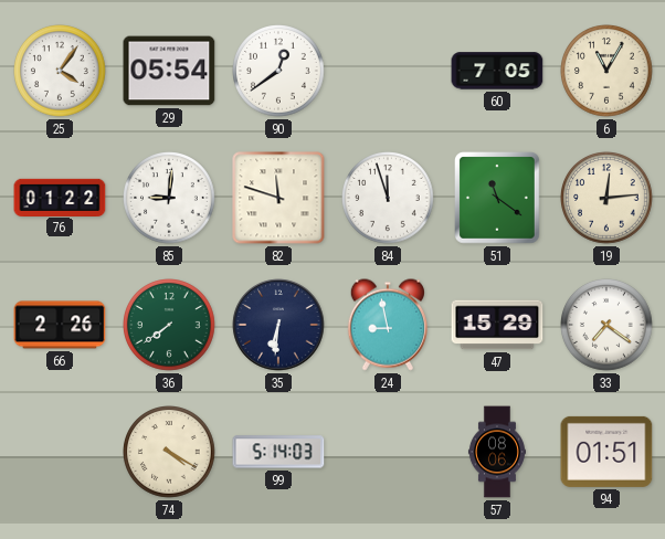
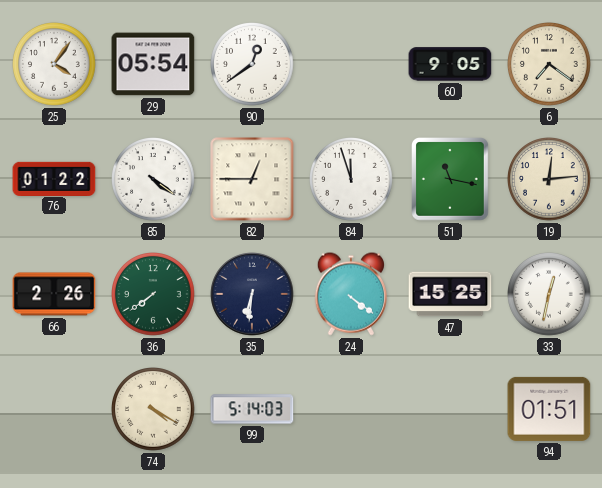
60: 7:05 -> 9:05 (450, 64)
6: 11:05 -> 7:21 (550, 65)
85: 9:01 -> 4:21 (154, 180)
82: 11:48 -> 12:45 (252, 179)
51: 11:21 -> 11:17 (451, 180)
24: 8:58 -> 4:21 (351, 294)
47: 15:29 -> 15:25 (450, 294)
33: 7:21 -> 12:32 (550, 295)
57: 08:06 -> none (497, 452)
